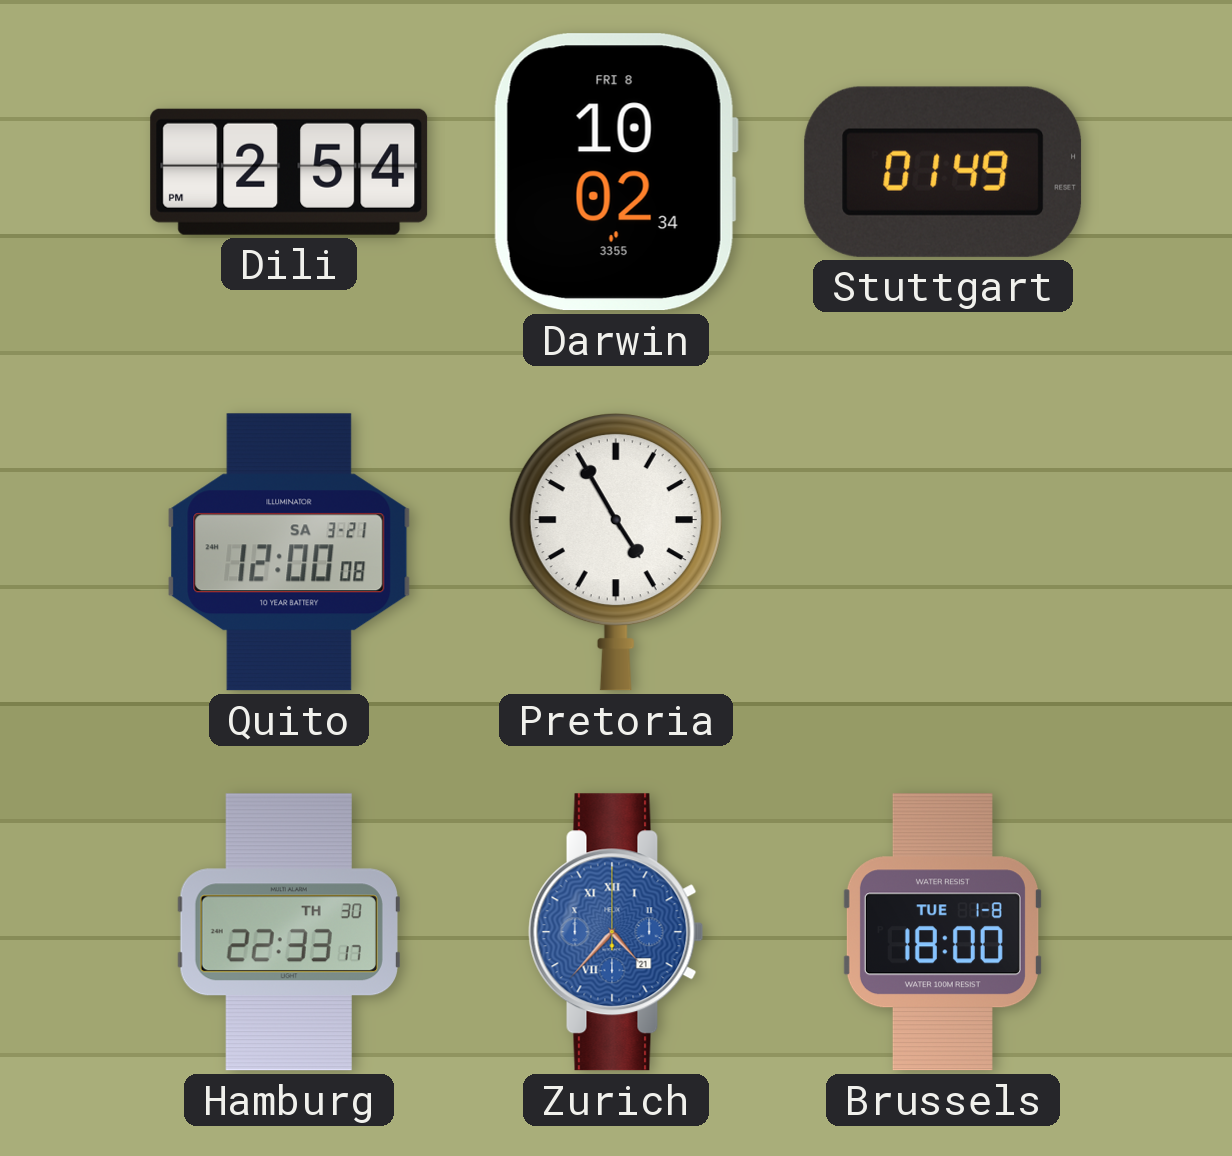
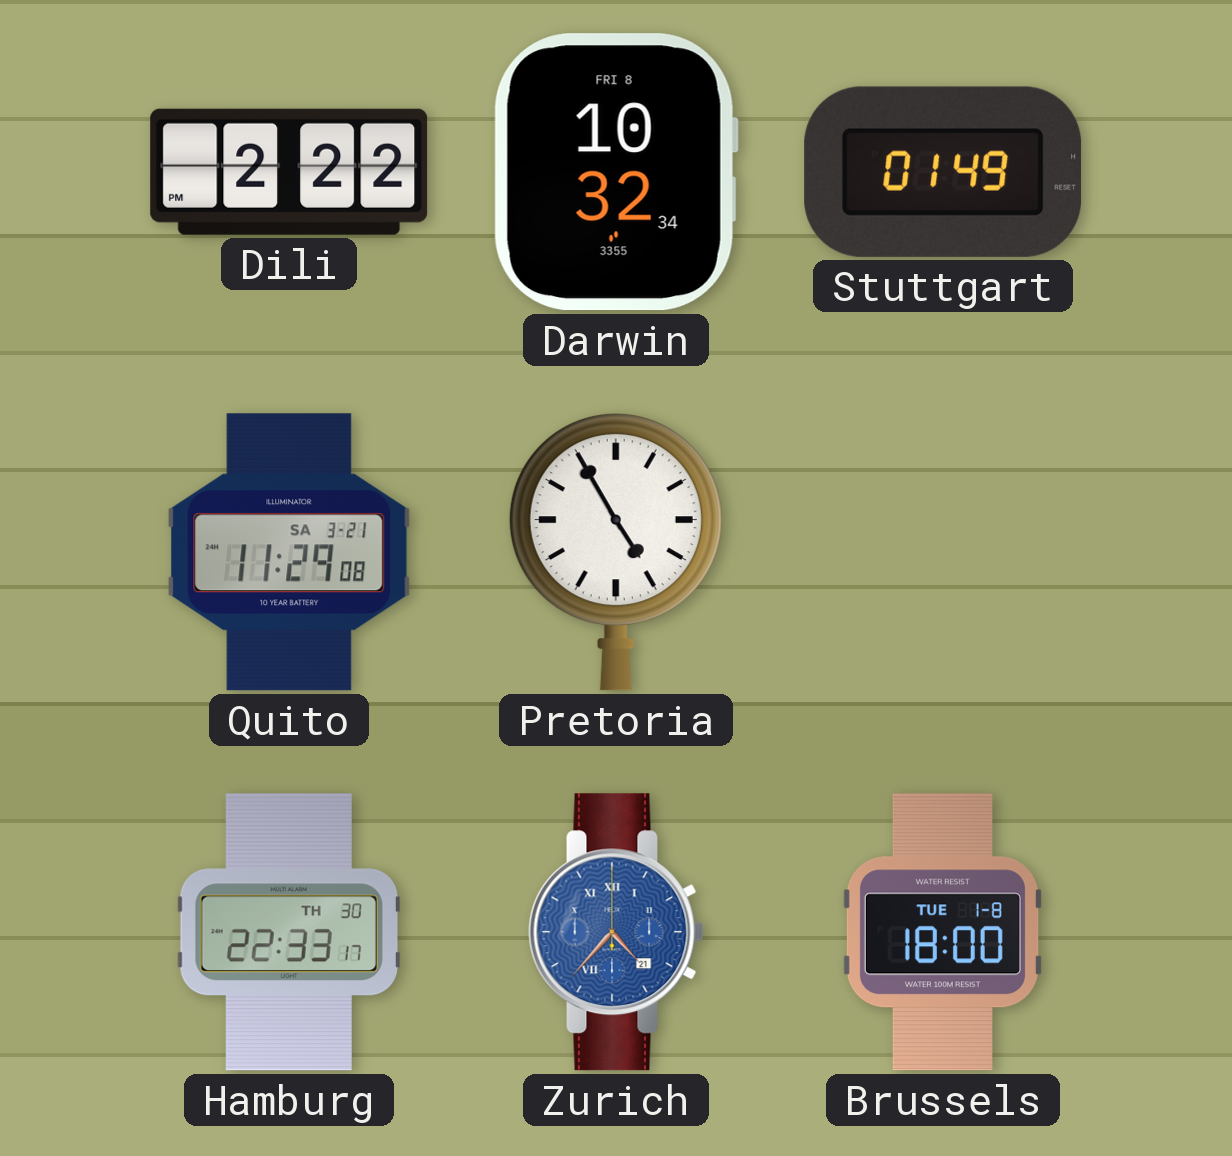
Dili: 2:54 -> 2:22 (289, 172)
Darwin: 10:02 -> 10:32 (616, 172)
Quito: 12:00 -> 11:29 (289, 552)
